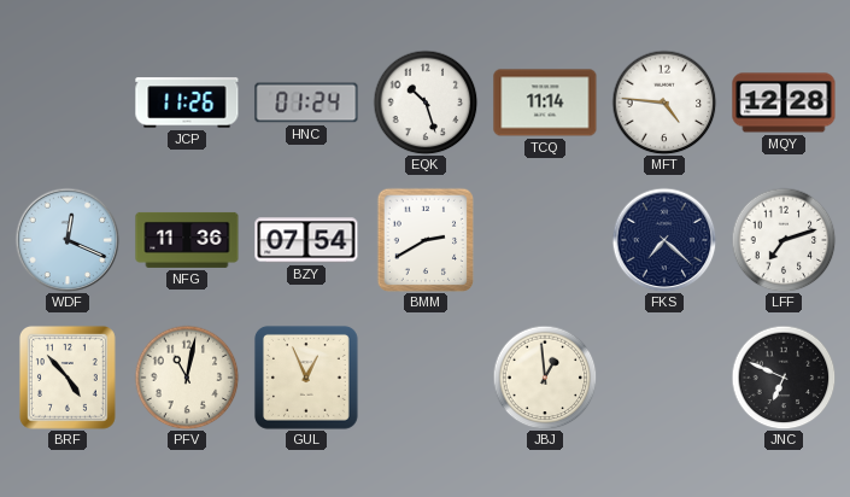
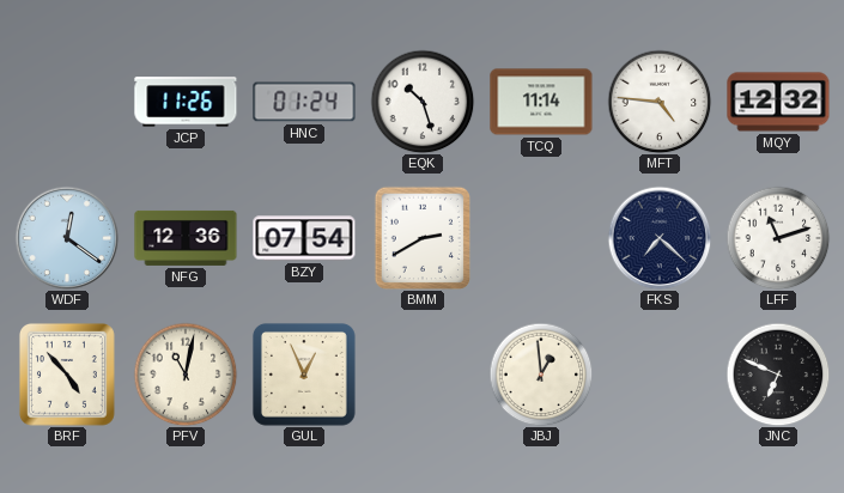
MQY: 12:28 -> 12:32 (778, 102)
WDF: 12:19 -> 12:21 (67, 238)
NFG: 11:36 -> 12:36 (186, 238)
LFF: 7:12 -> 11:12 (778, 238)
